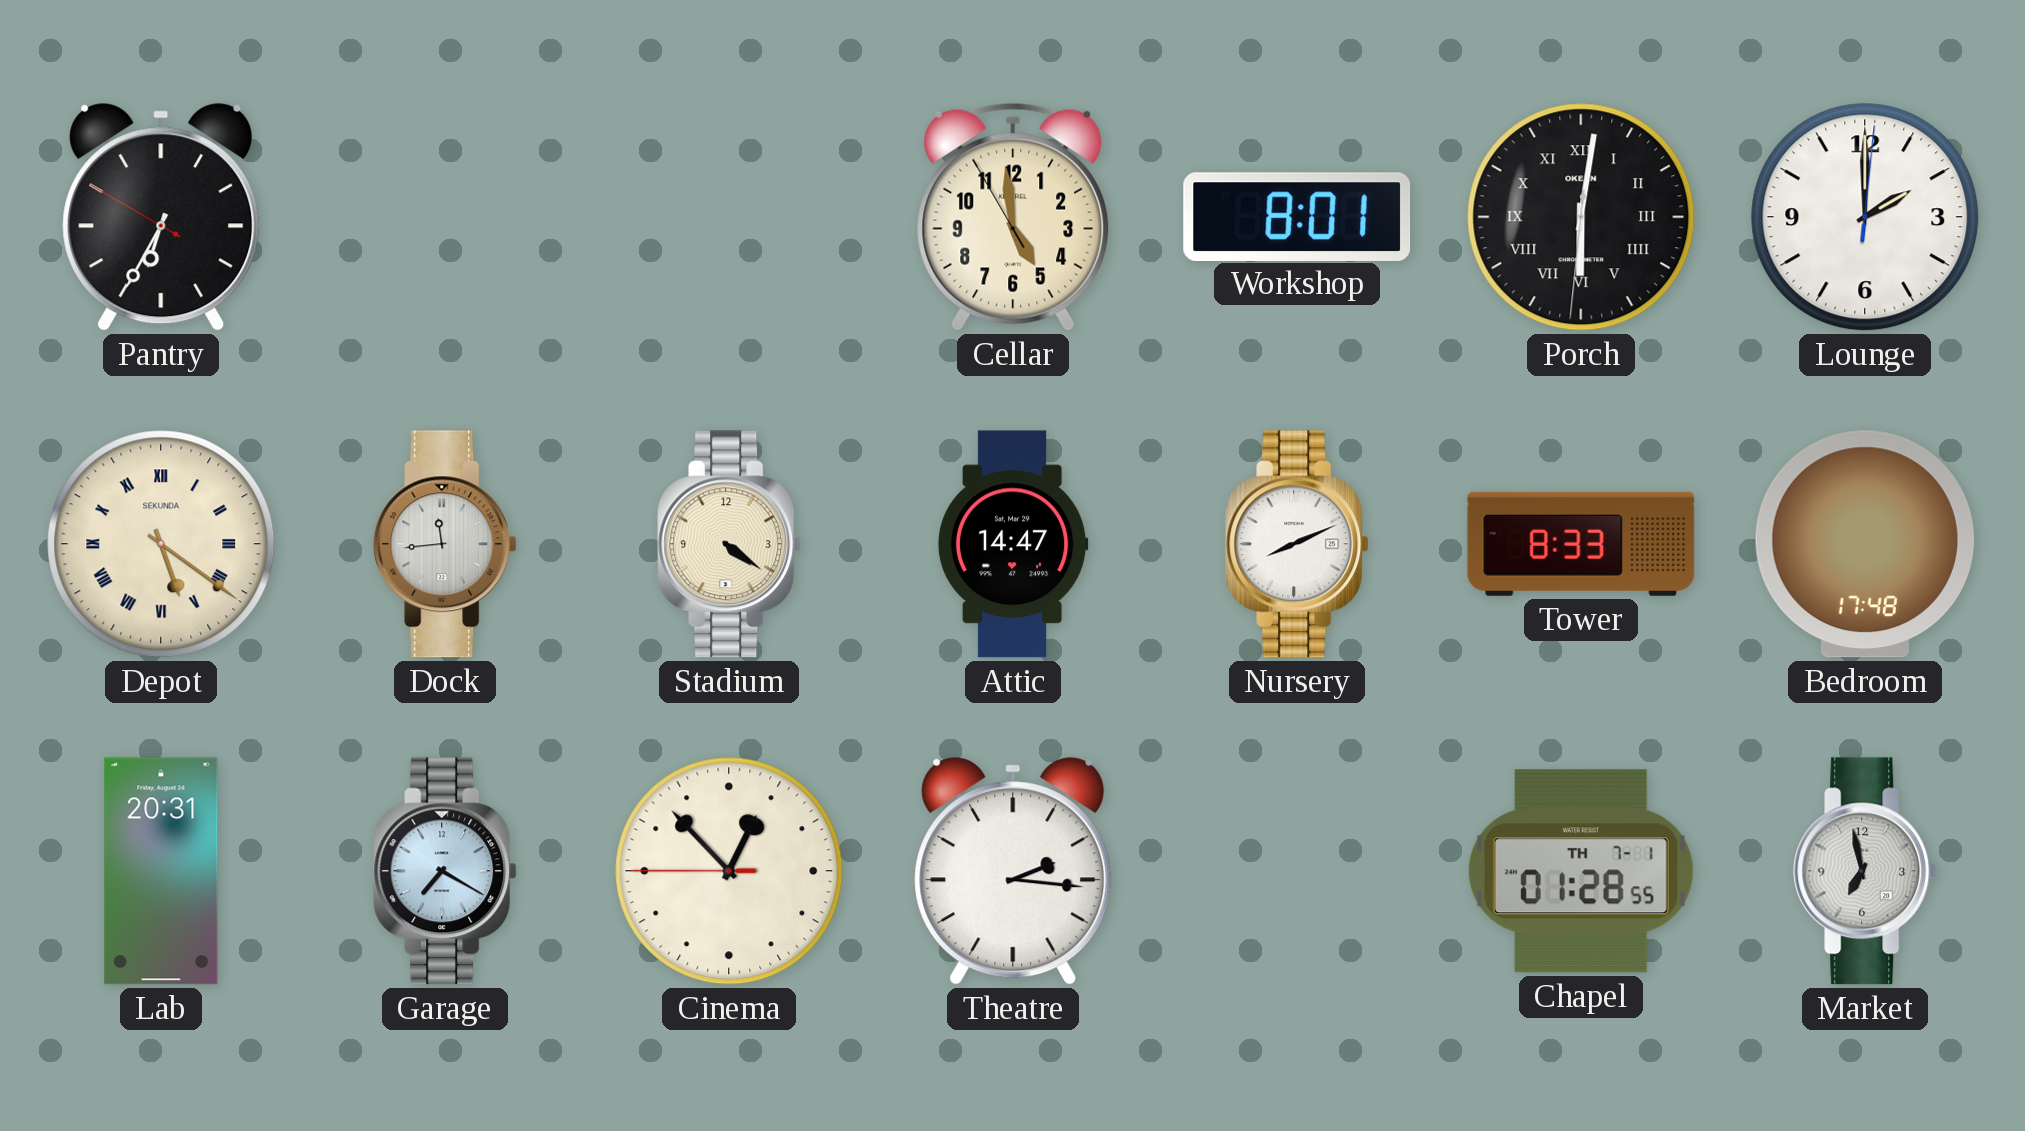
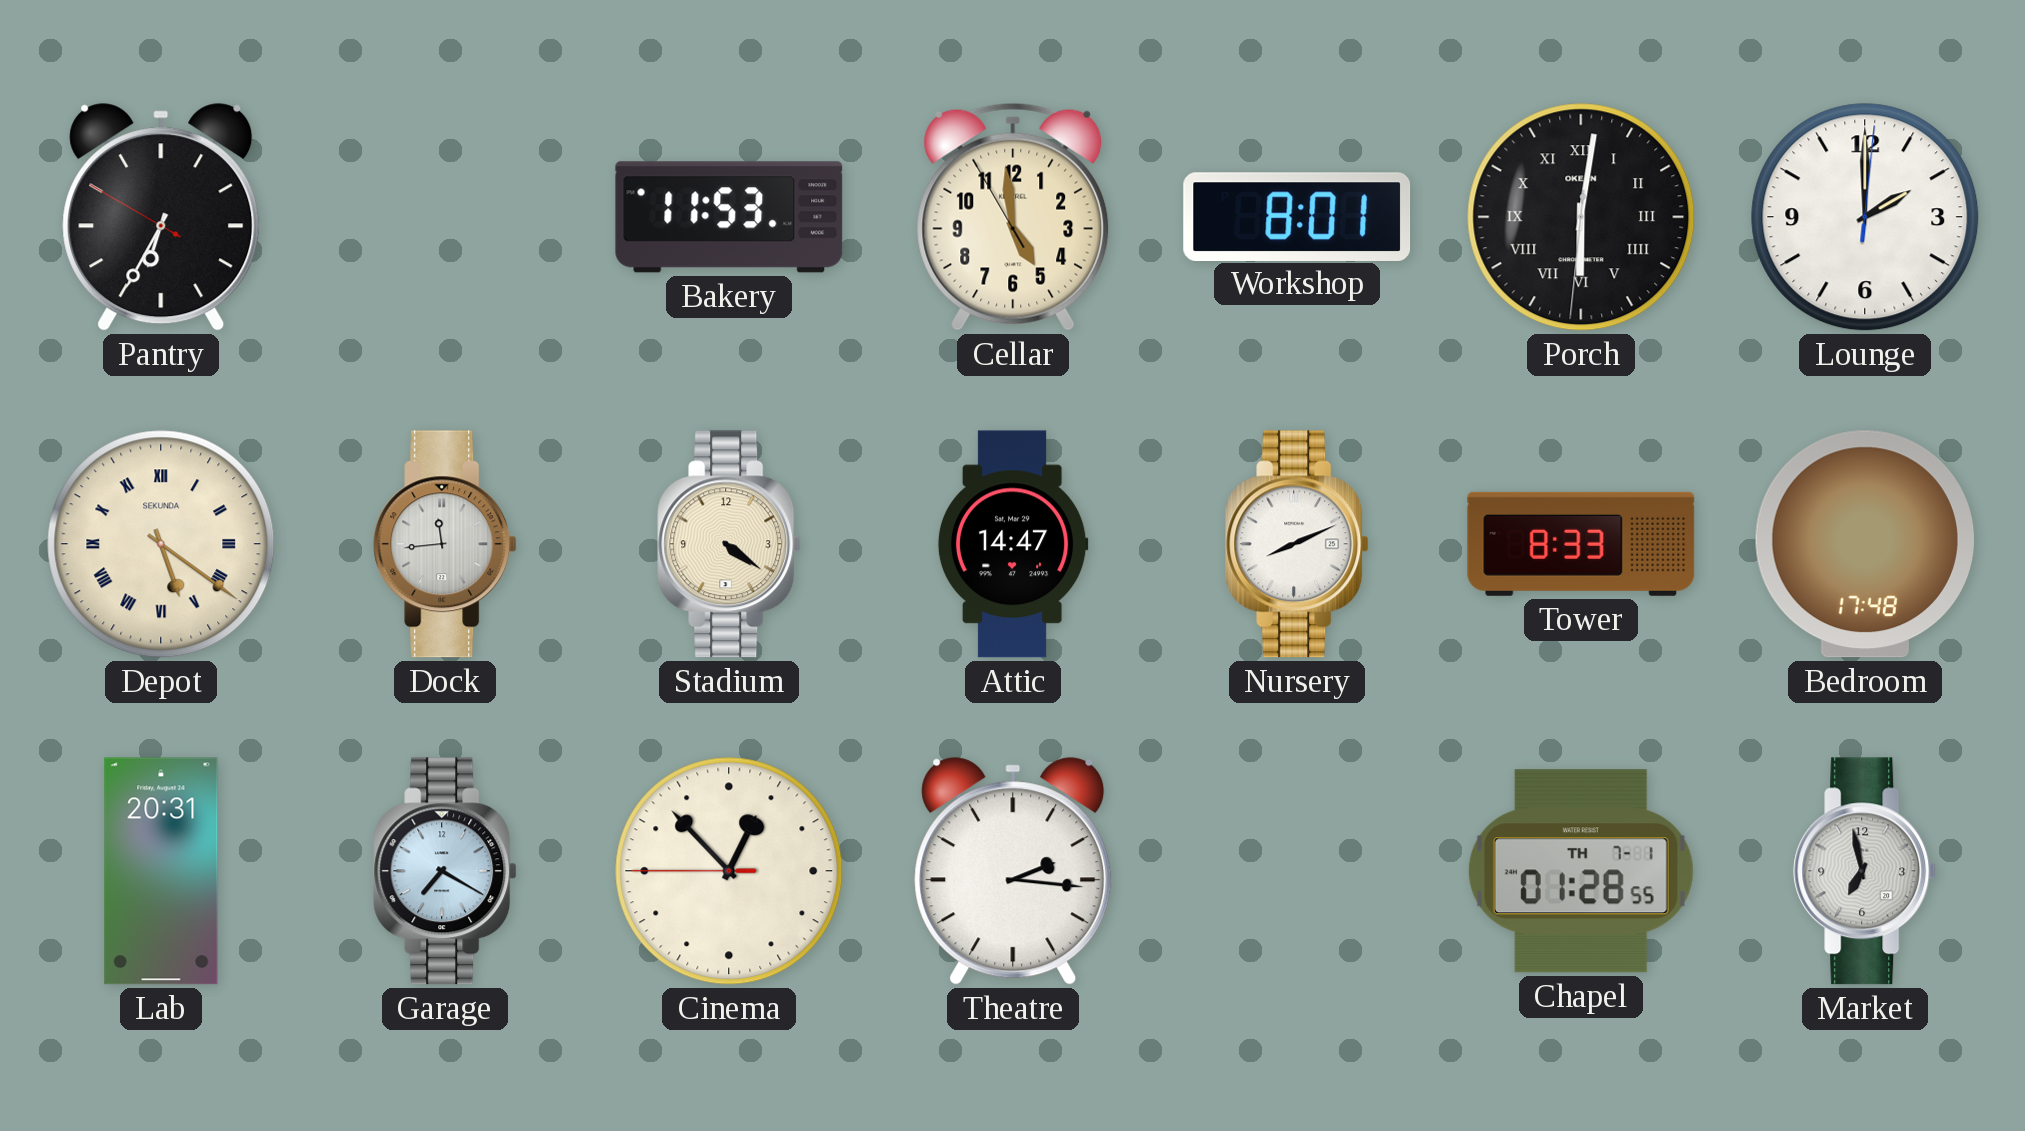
Bakery: none -> 11:53 (729, 217)
